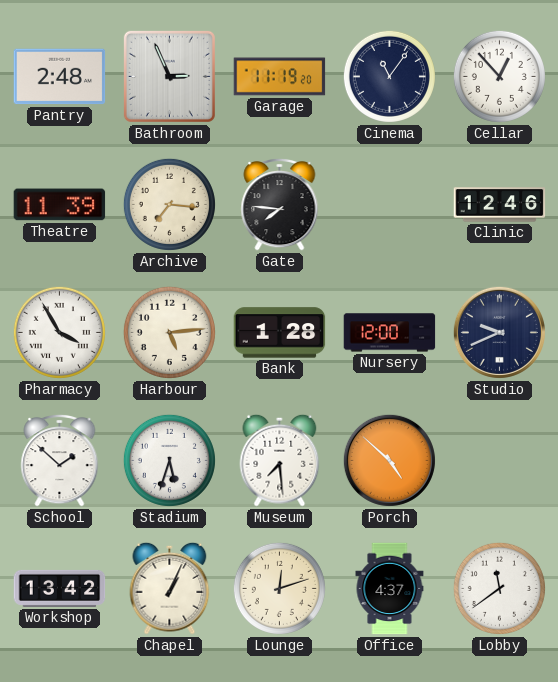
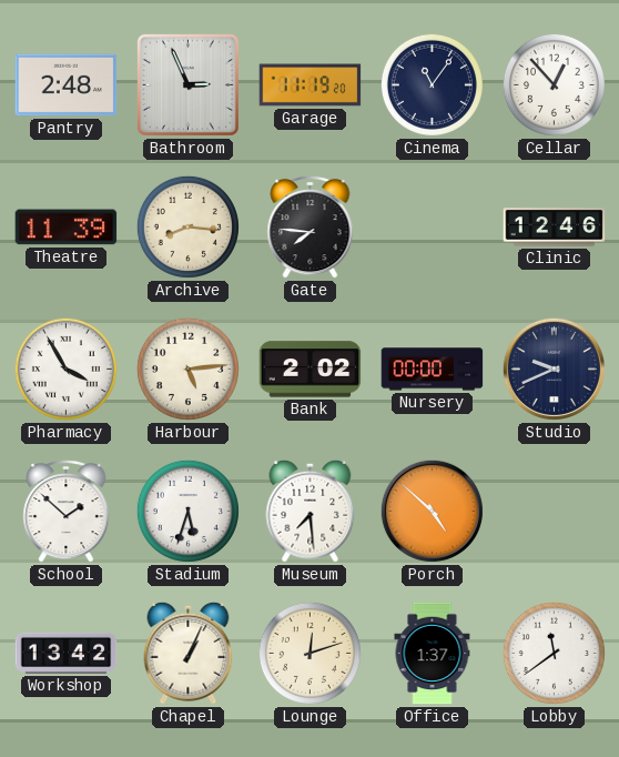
Archive: 7:16 -> 8:16 (187, 226)
Bank: 1:28 -> 2:02 (311, 370)
Nursery: 12:00 -> 00:00 (433, 370)
Office: 4:37 -> 1:37 (433, 654)
